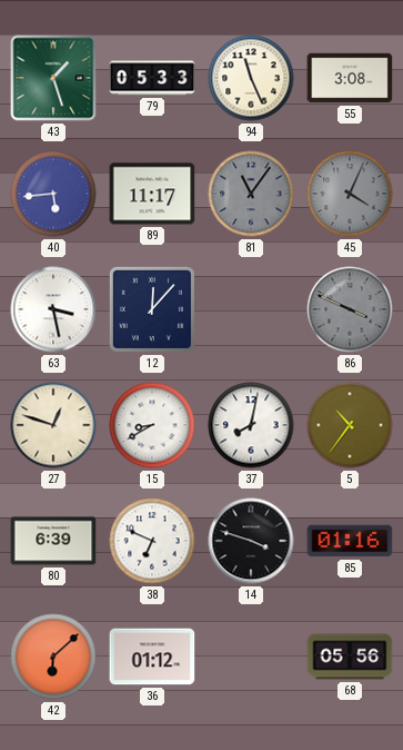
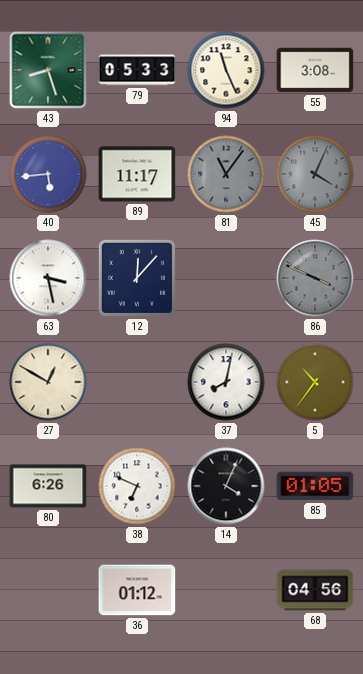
43: 1:27 -> 8:27 (48, 70)
27: 12:48 -> 12:50 (48, 382)
15: 8:40 -> none (152, 425)
80: 6:39 -> 6:26 (48, 486)
14: 3:48 -> 4:04 (226, 486)
85: 01:16 -> 01:05 (315, 486)
42: 6:08 -> none (53, 657)
68: 05:56 -> 04:56 (315, 590)
